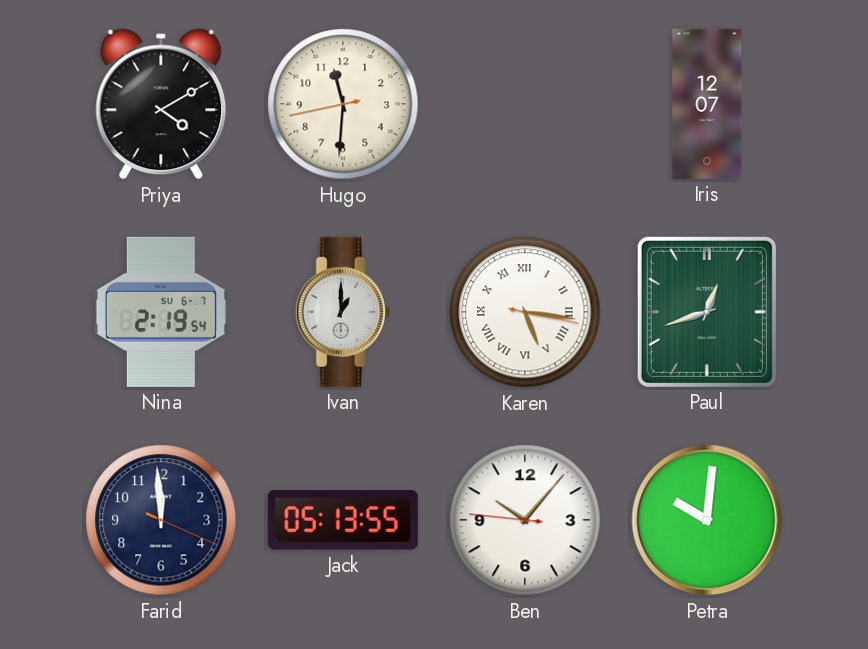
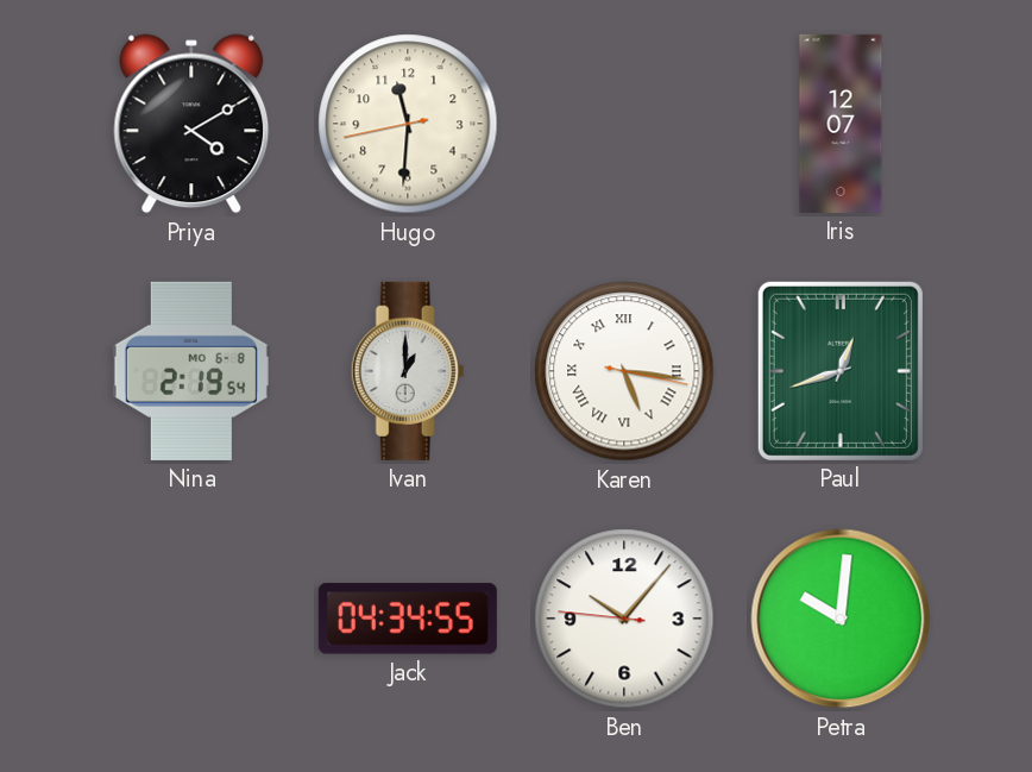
Nina date: SU 6-7 -> MO 6-8 (191, 371)
Farid: 11:59 -> none (161, 520)
Jack: 05:13 -> 04:34 (408, 619)
